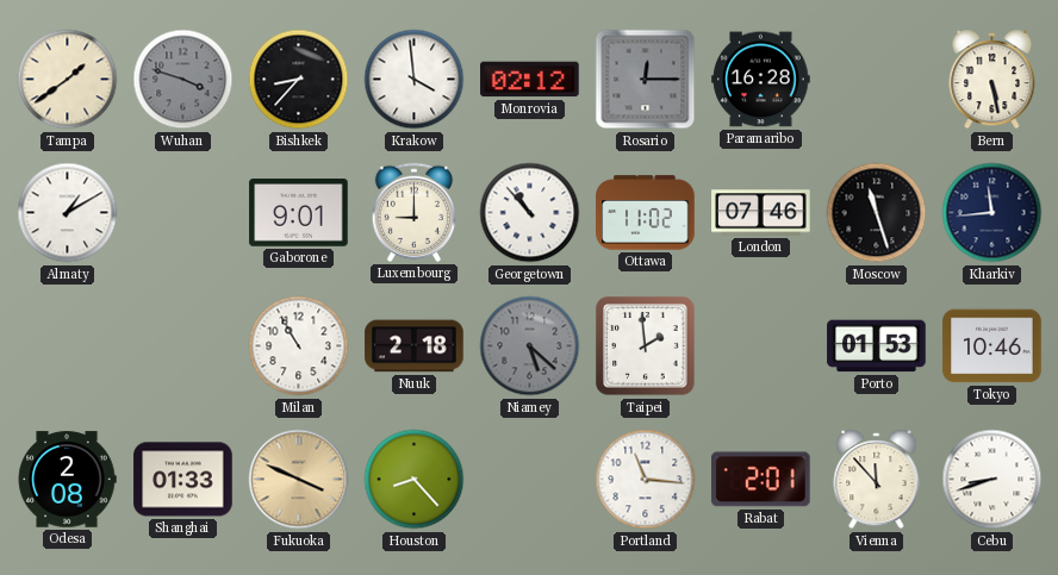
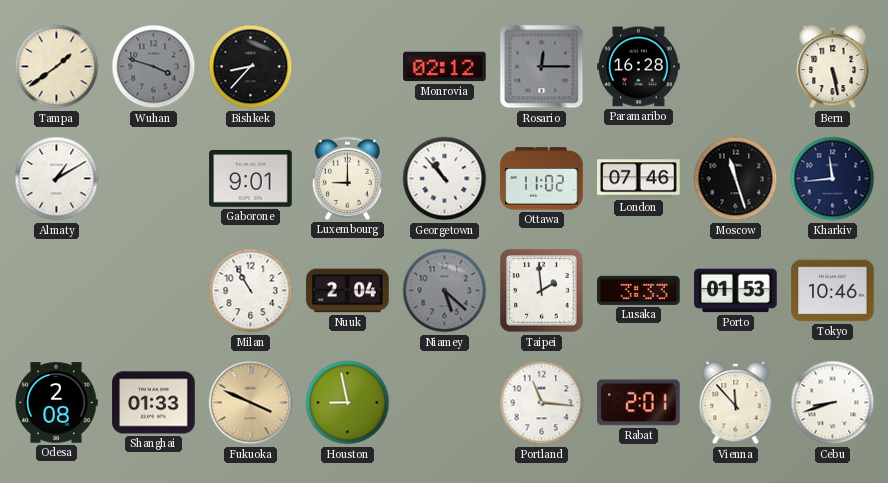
Krakow: 3:59 -> none (415, 80)
Nuuk: 2:18 -> 2:04 (348, 291)
Lusaka: none -> 3:33 (639, 290)
Houston: 8:23 -> 8:58 (348, 403)
